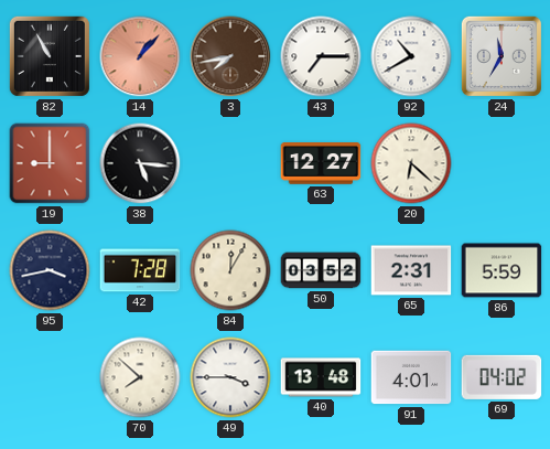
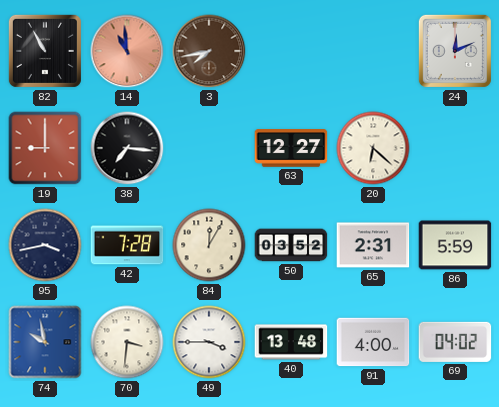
14: 1:07 -> 10:59 (127, 51)
43: 7:15 -> none (321, 56)
92: 10:40 -> none (411, 56)
24: 11:35 -> 12:11 (455, 51)
38: 5:16 -> 7:16 (127, 148)
74: none -> 9:58 (45, 342)
70: 7:52 -> 3:31 (127, 342)
91: 4:01 -> 4:00 (373, 342)
